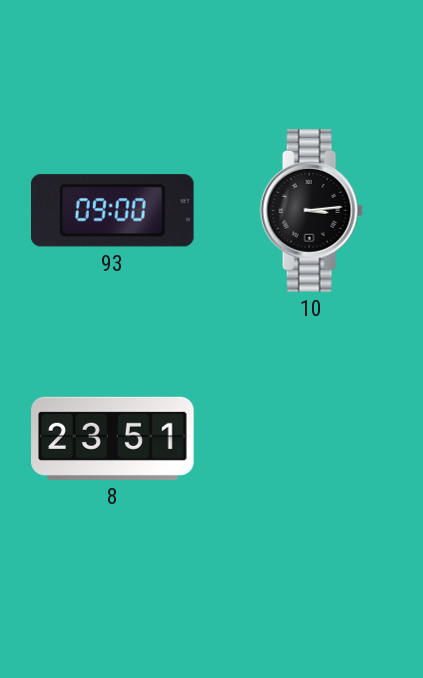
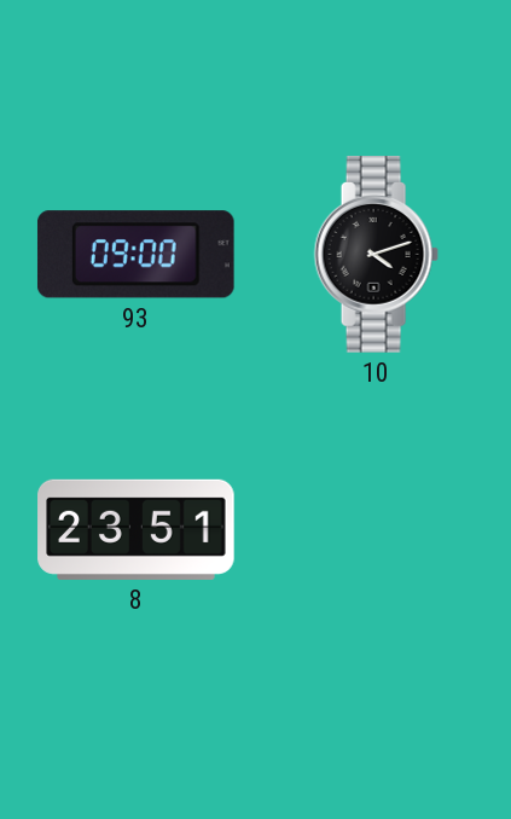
10: 3:14 -> 4:12 (376, 255)
